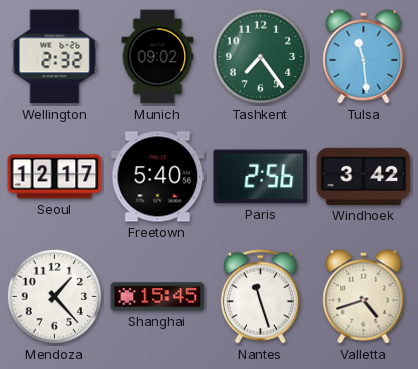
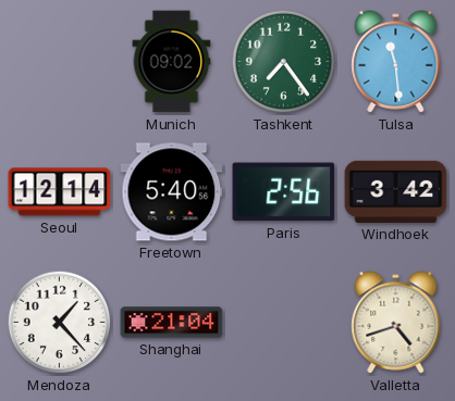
Wellington: 2:32 -> none (55, 57)
Seoul: 12:17 -> 12:14 (60, 192)
Shanghai: 15:45 -> 21:04 (172, 323)
Nantes: 11:27 -> none (260, 297)
